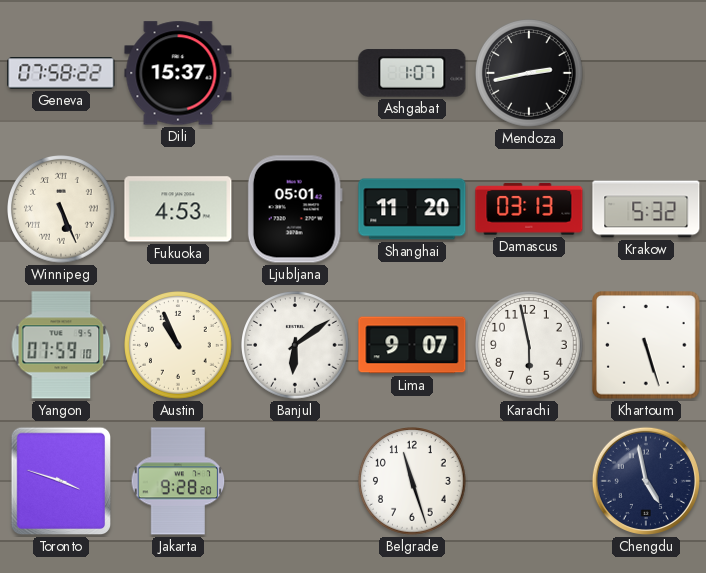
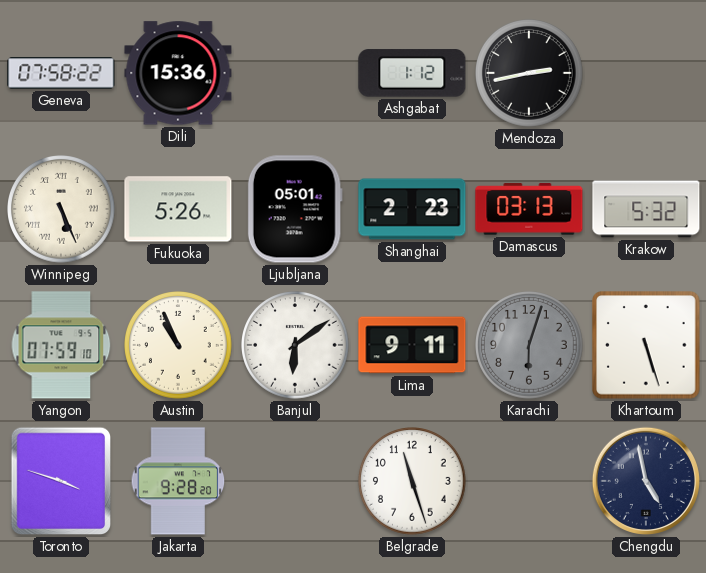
Dili: 15:37 -> 15:36 (178, 73)
Ashgabat: 1:07 -> 1:12 (412, 73)
Fukuoka: 4:53 -> 5:26 (178, 209)
Shanghai: 11:20 -> 2:23 (412, 209)
Lima: 9:07 -> 9:11 (412, 345)
Karachi: 5:58 -> 6:03 (530, 346)
Karachi dial: white -> grey (530, 346)
